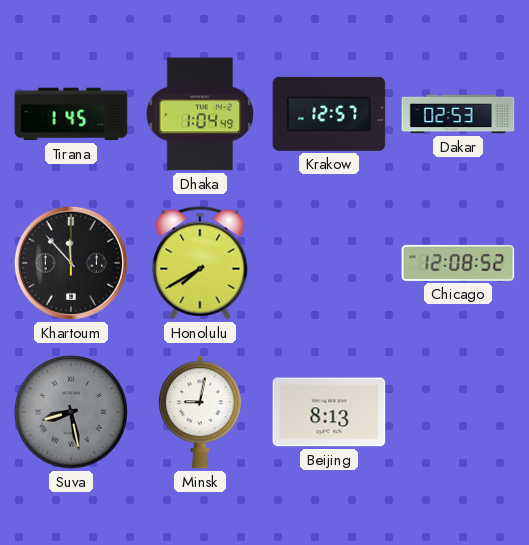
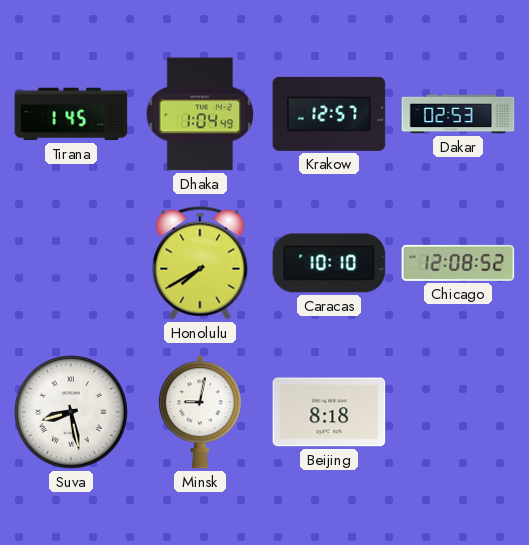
Khartoum: 11:53 -> none (71, 263)
Caracas: none -> 10:10 (329, 263)
Suva dial: grey -> white (71, 412)
Beijing: 8:13 -> 8:18 (329, 412)
